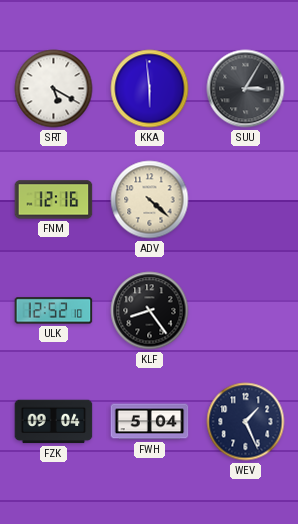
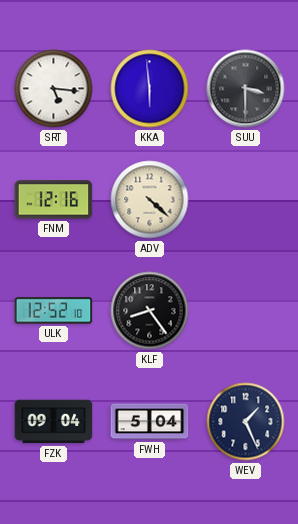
SRT: 5:20 -> 5:16 (54, 89)
SUU: 3:05 -> 3:30 (246, 89)
